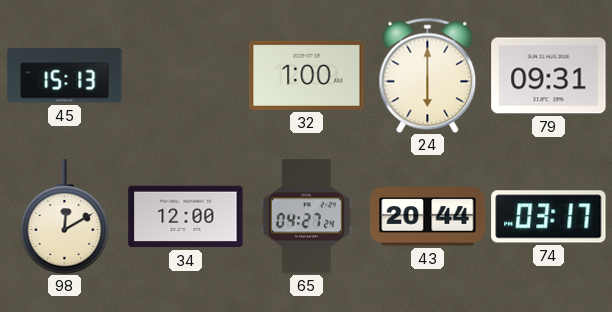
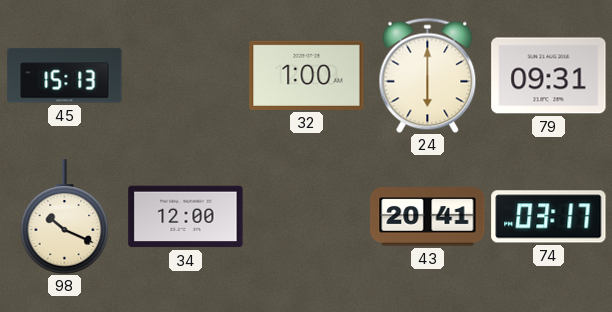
98: 12:10 -> 10:19 (65, 217)
65: 04:27 -> none (306, 217)
43: 20:44 -> 20:41 (428, 217)
